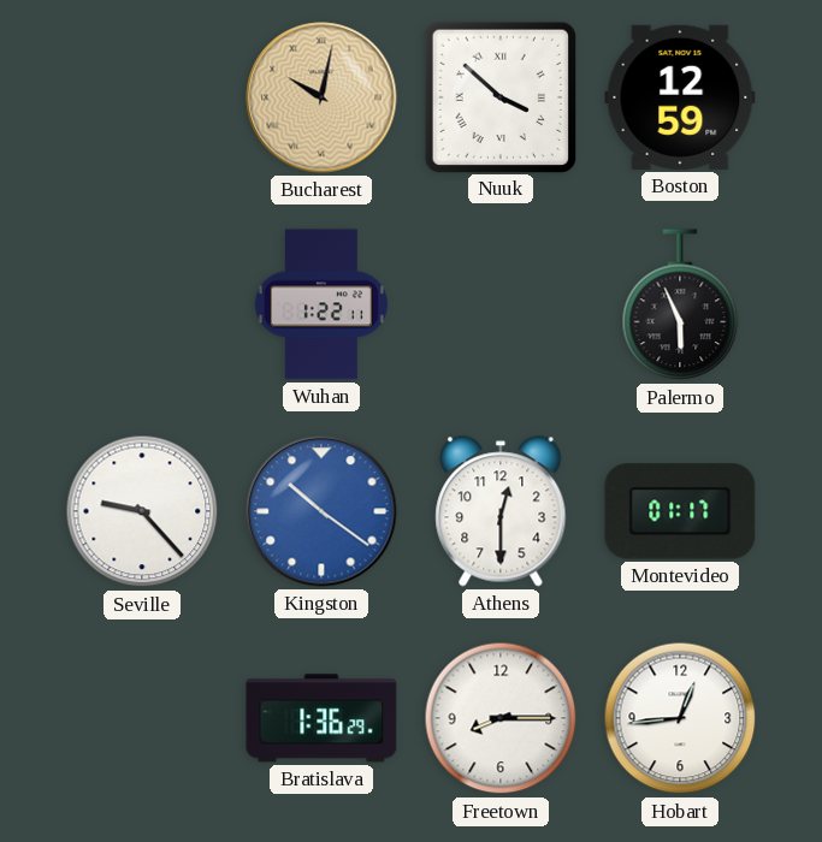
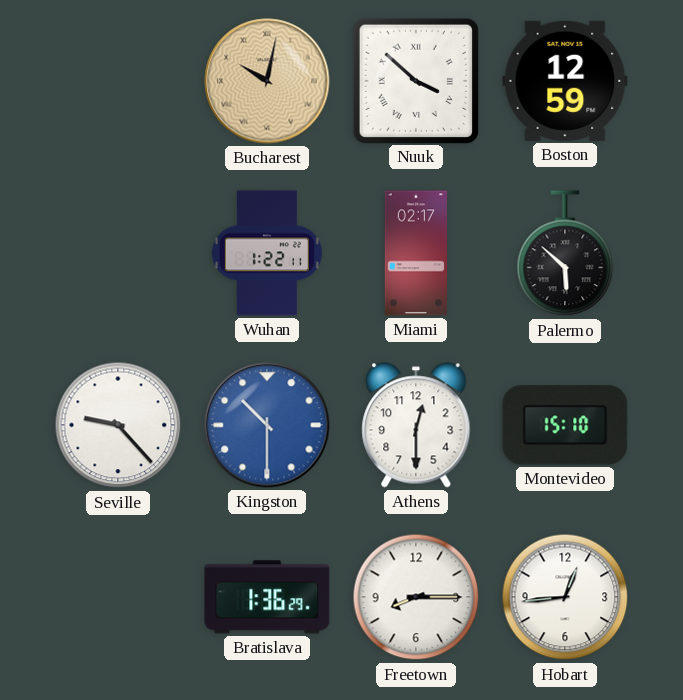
Miami: none -> 02:17 (415, 253)
Palermo: 5:56 -> 5:52 (565, 254)
Kingston: 10:21 -> 10:30 (267, 425)
Montevideo: 01:17 -> 15:10 (565, 425)
